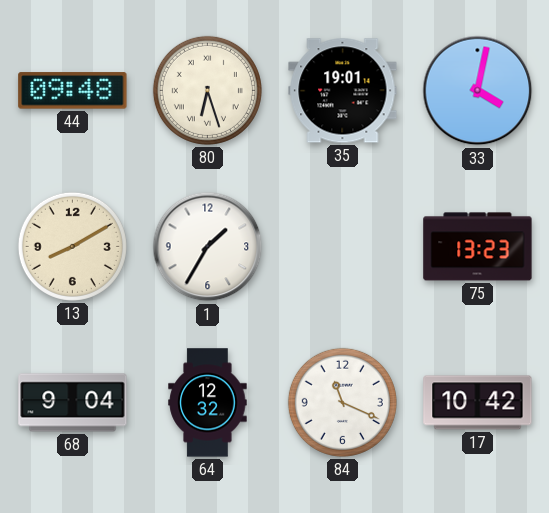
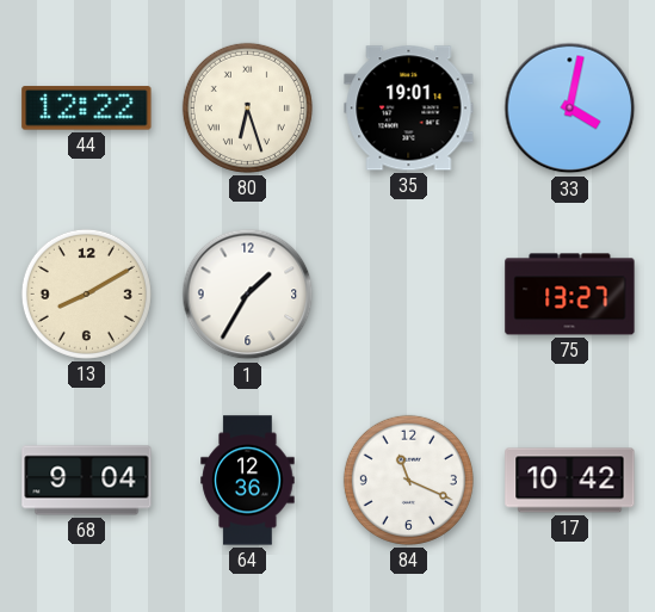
44: 09:48 -> 12:22 (87, 109)
75: 13:23 -> 13:27 (570, 295)
64: 12:32 -> 12:36 (248, 481)
